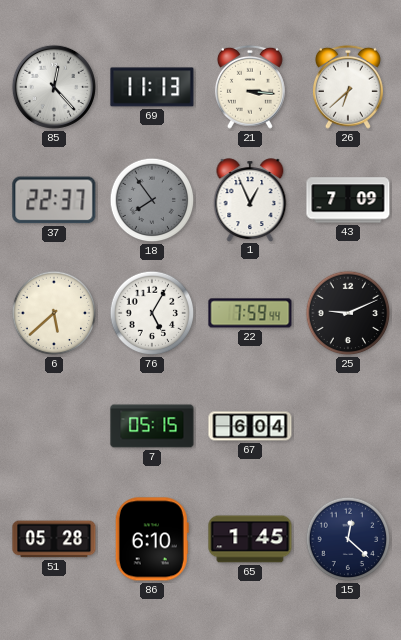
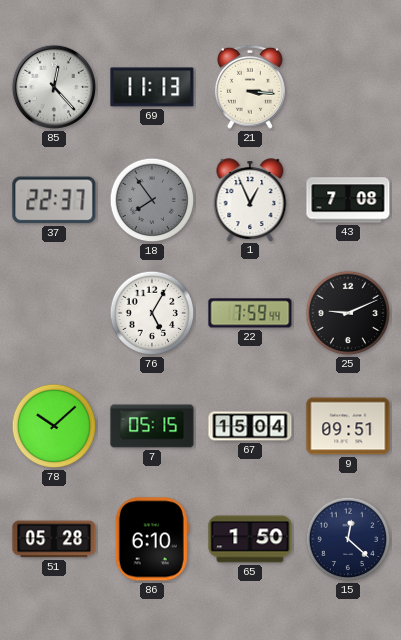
26: 6:38 -> none (348, 87)
43: 7:09 -> 7:08 (348, 200)
6: 5:38 -> none (54, 313)
78: none -> 10:08 (54, 426)
67: 6:04 -> 15:04 (250, 426)
9: none -> 09:51 (348, 426)
65: 1:45 -> 1:50 (250, 539)
